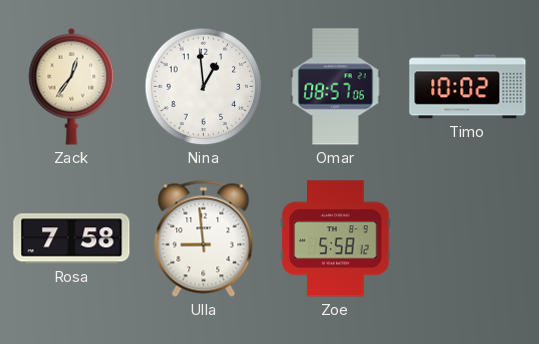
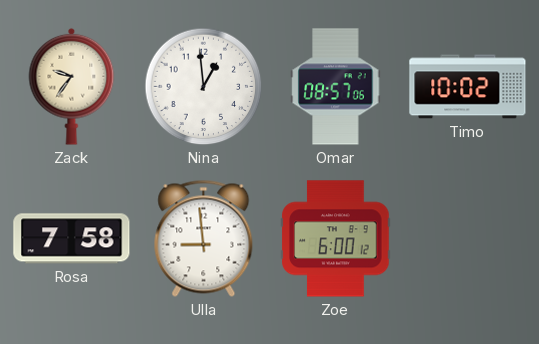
Zack: 12:36 -> 9:36 (72, 86)
Zoe: 5:58 -> 6:00 (336, 239)
